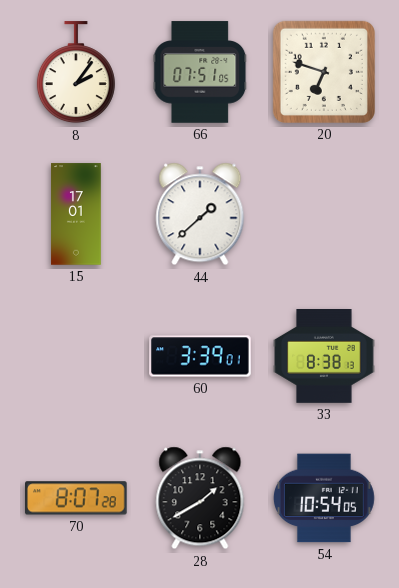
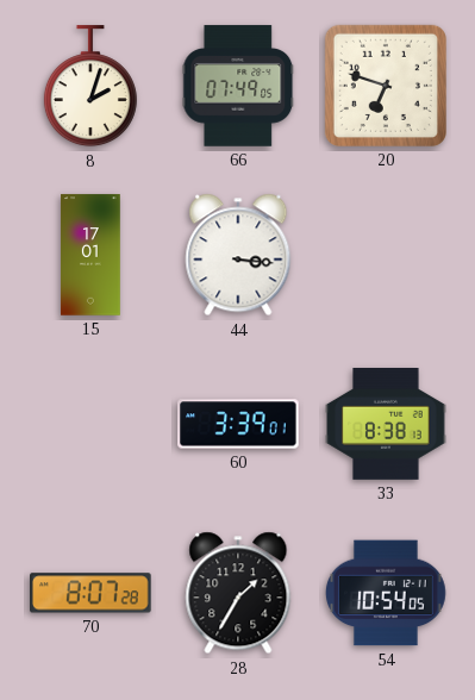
8: 2:06 -> 2:03 (90, 87)
66: 07:51 -> 07:49 (238, 86)
44: 1:38 -> 3:16 (238, 255)
28: 1:40 -> 1:35 (238, 593)
